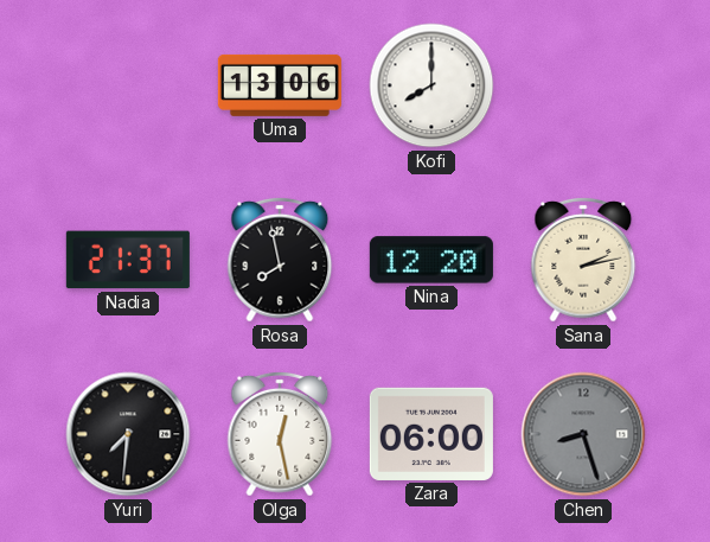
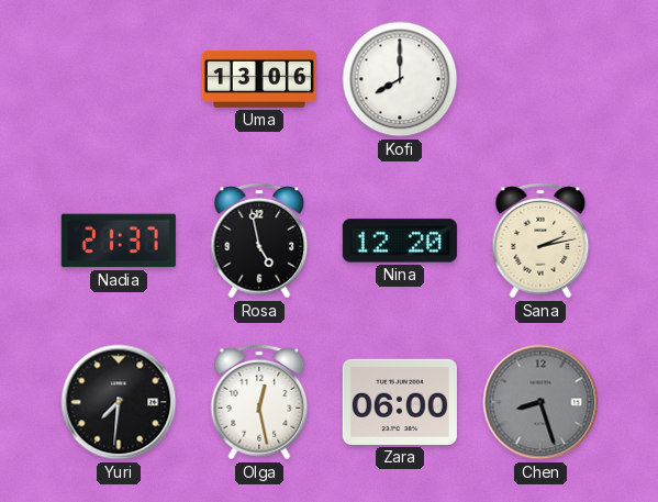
Rosa: 7:58 -> 4:58 (259, 241)
